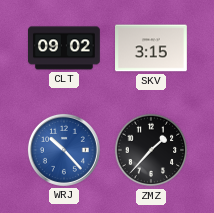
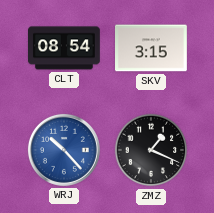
CLT: 09:02 -> 08:54 (65, 48)
ZMZ: 1:37 -> 1:19 (151, 150)
